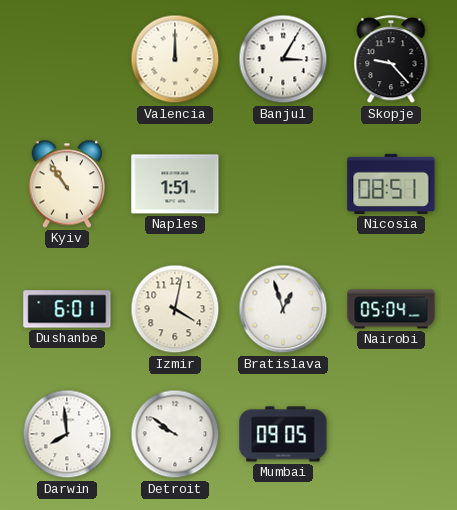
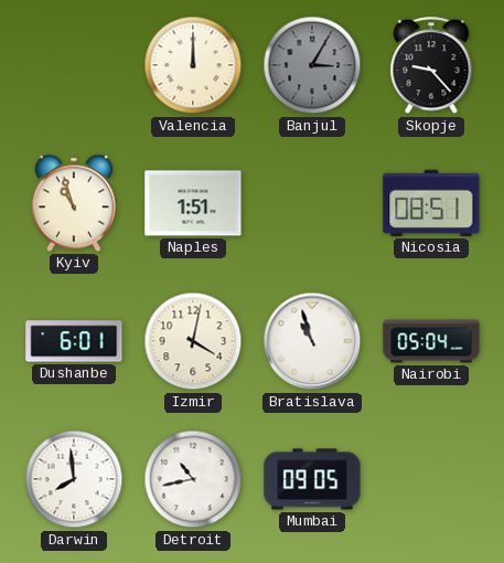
Banjul dial: white -> grey (312, 65)
Kyiv: 10:54 -> 10:57 (73, 203)
Bratislava: 12:57 -> 10:57 (312, 341)
Detroit: 9:51 -> 10:43 (193, 479)
